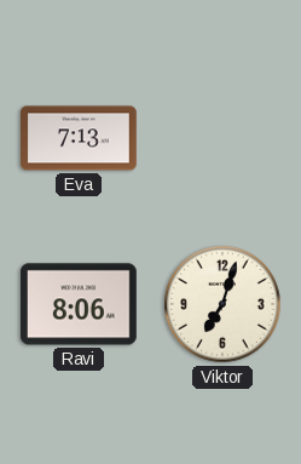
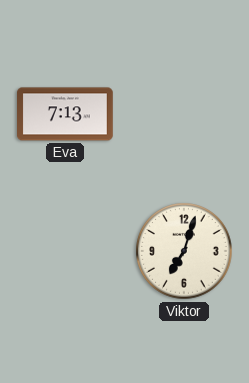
Ravi: 8:06 -> none (80, 304)
